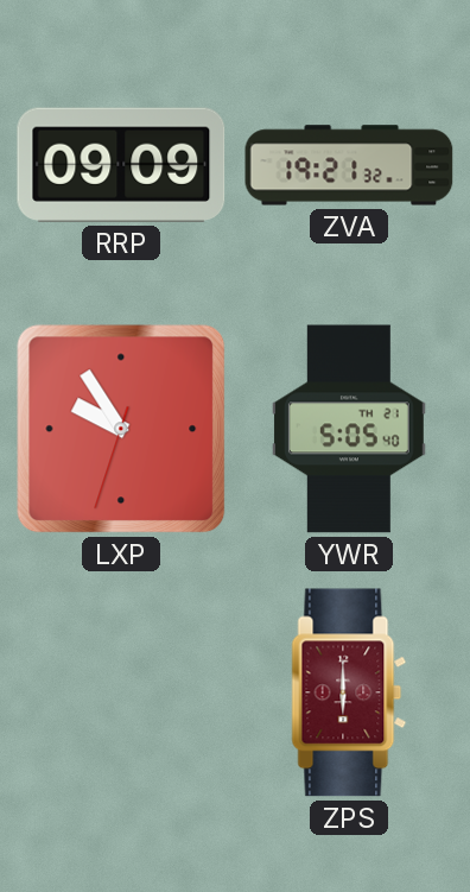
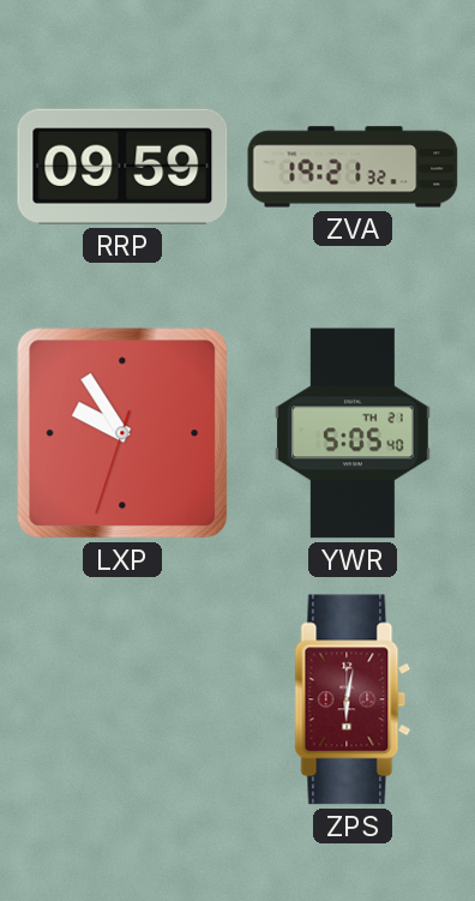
RRP: 09:09 -> 09:59 (122, 167)
ZPS: 6:00 -> 6:02 (353, 699)
